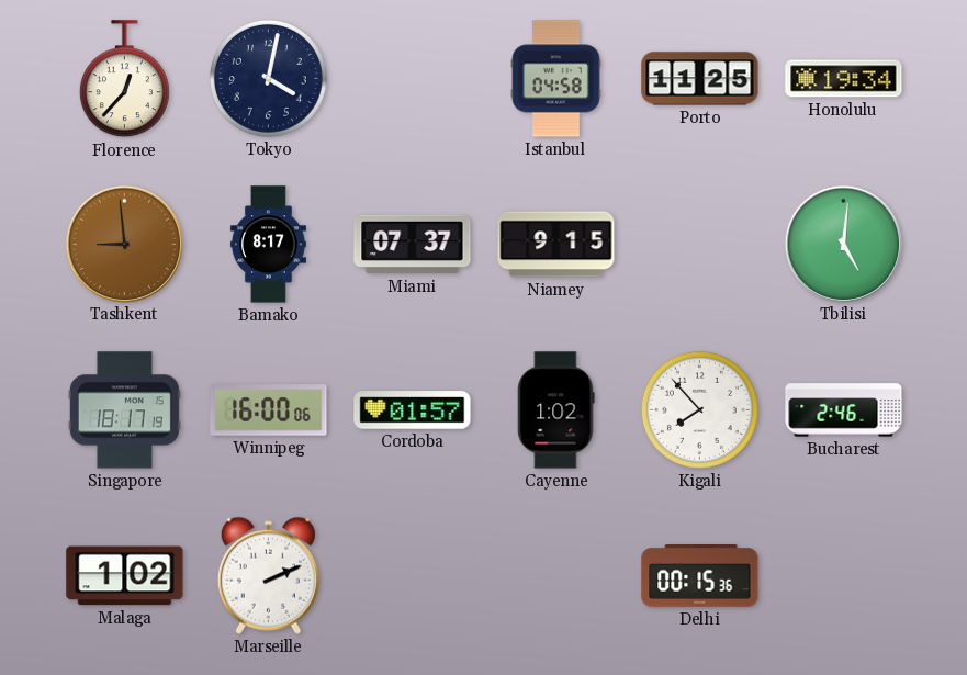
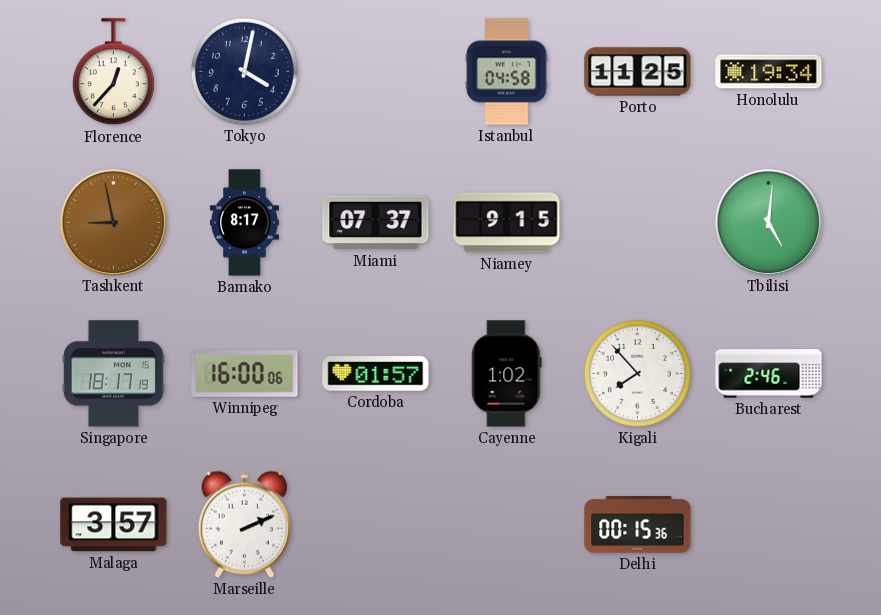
Tashkent: 8:59 -> 8:58 (113, 222)
Malaga: 1:02 -> 3:57 (114, 525)
